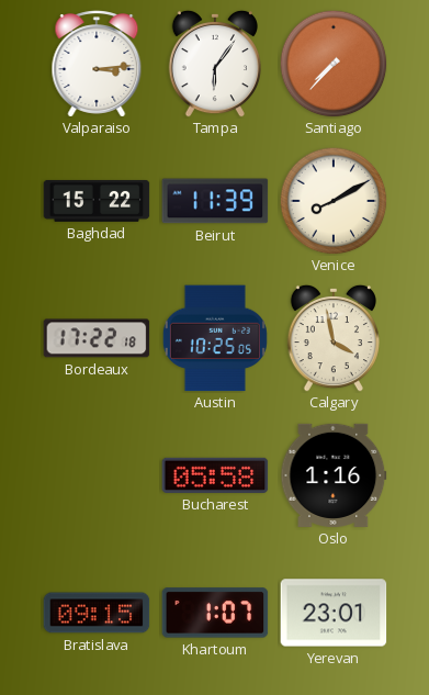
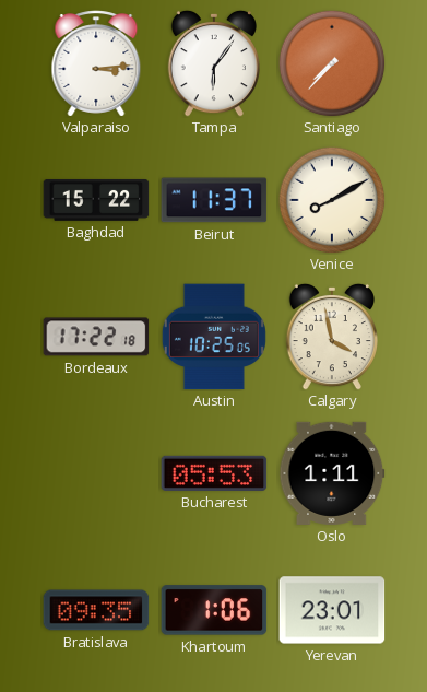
Beirut: 11:39 -> 11:37 (214, 200)
Bucharest: 05:58 -> 05:53 (214, 473)
Oslo: 1:16 -> 1:11 (332, 473)
Bratislava: 09:15 -> 09:35 (96, 610)
Khartoum: 1:07 -> 1:06 (214, 610)
